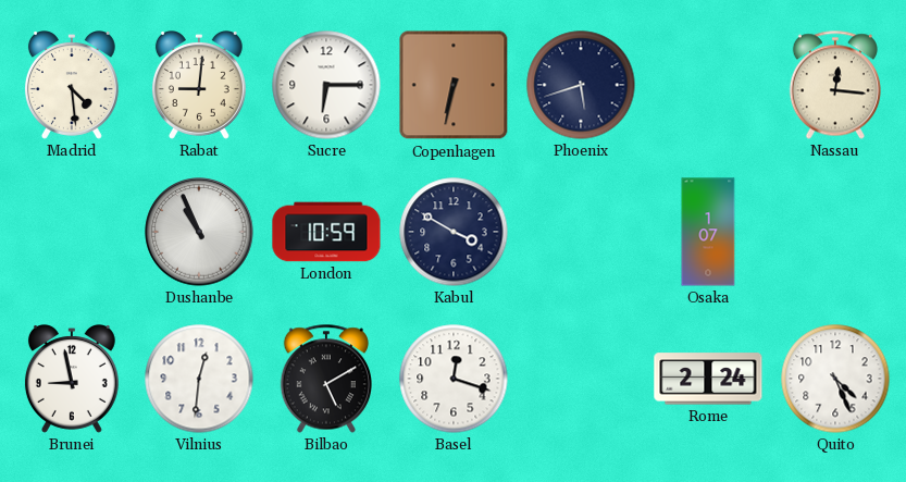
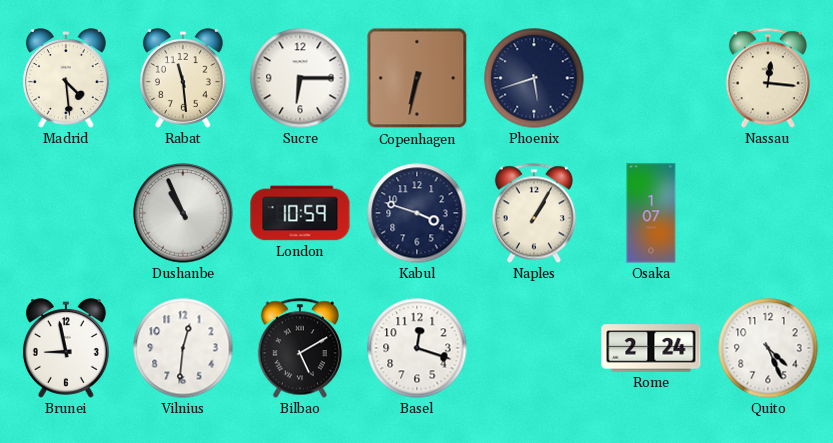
Rabat: 9:01 -> 11:29 (183, 79)
Kabul: 3:50 -> 3:48 (417, 213)
Naples: none -> 1:05 (534, 213)
